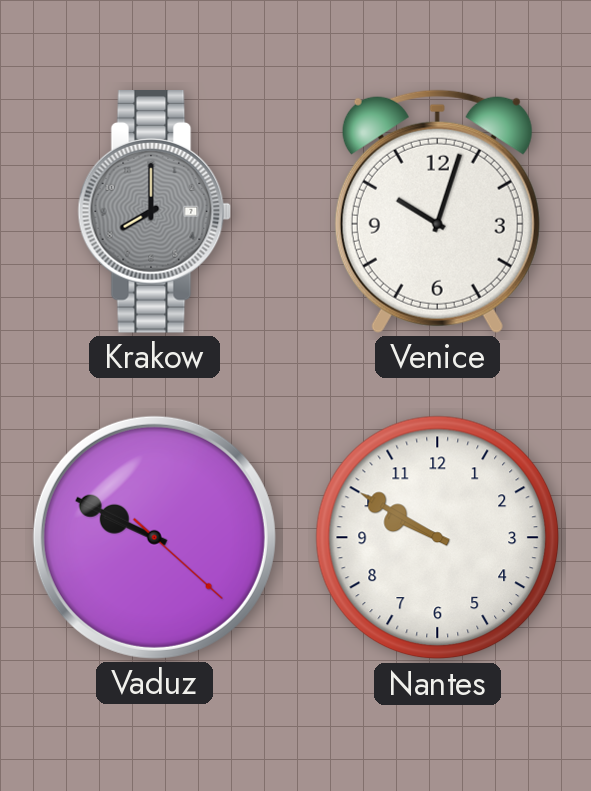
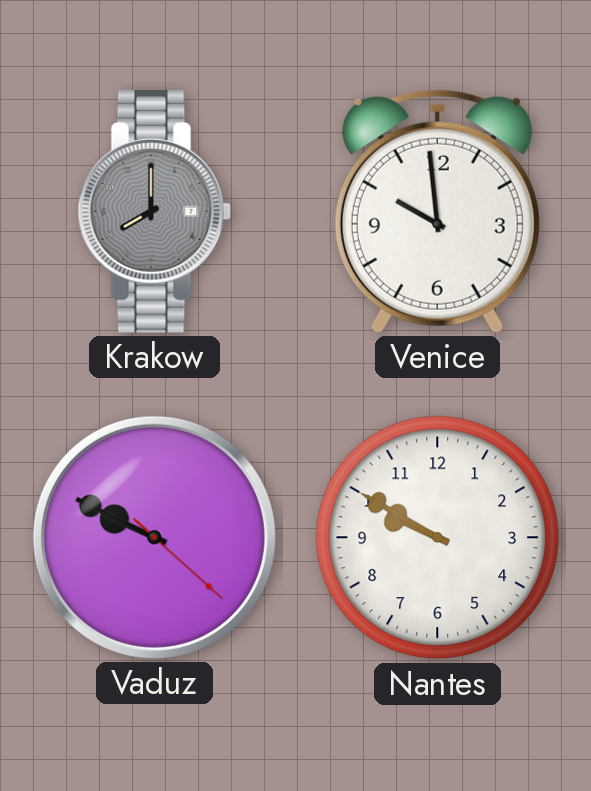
Venice: 10:03 -> 9:59 (437, 211)
